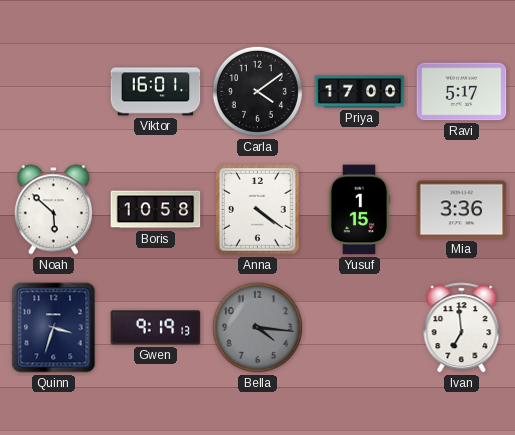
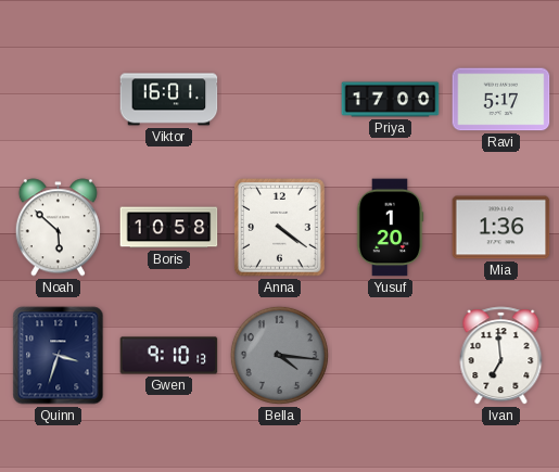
Carla: 4:09 -> none (257, 91)
Yusuf: 1:15 -> 1:20 (390, 228)
Mia: 3:36 -> 1:36 (501, 228)
Gwen: 9:19 -> 9:10 (169, 356)
